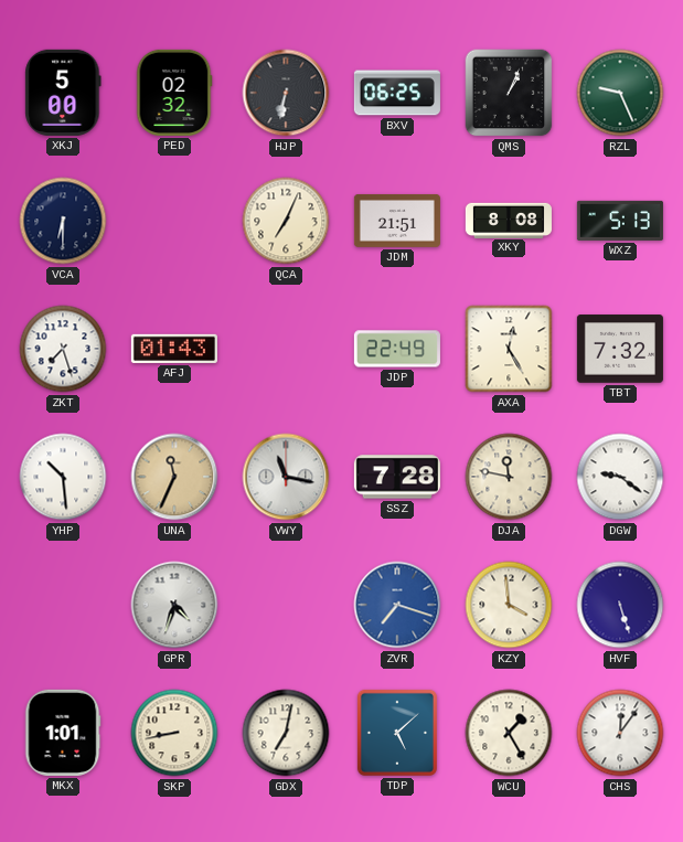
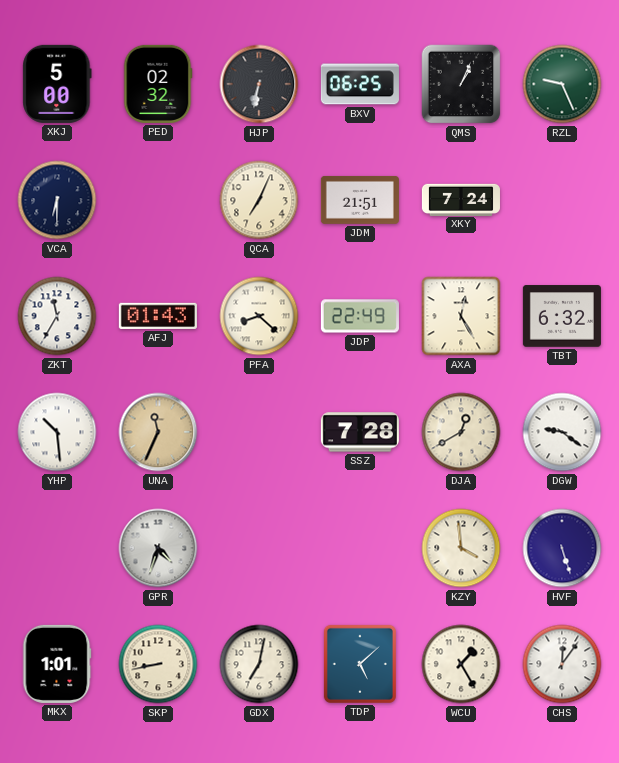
XKY: 8:08 -> 7:24 (461, 199)
WXZ: 5:13 -> none (620, 221)
ZKT: 7:27 -> 11:35 (57, 316)
PFA: none -> 8:22 (259, 316)
TBT: 7:32 -> 6:32 (562, 316)
VWY: 11:17 -> none (286, 477)
DJA: 11:47 -> 12:40 (461, 432)
ZVR: 7:18 -> none (397, 605)
